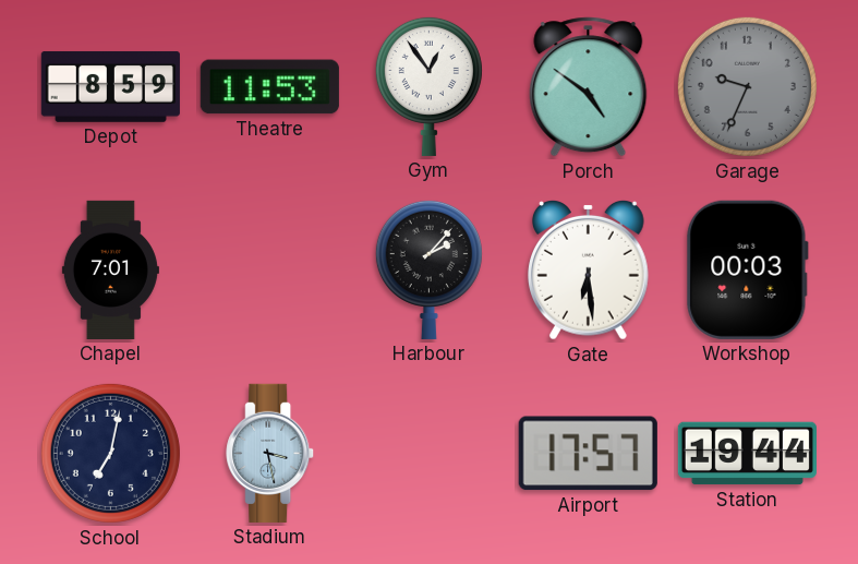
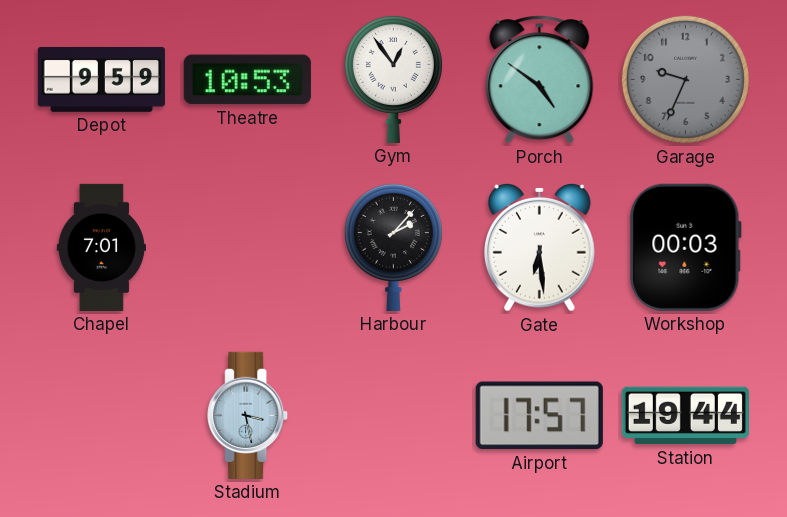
Depot: 8:59 -> 9:59 (101, 79)
Theatre: 11:53 -> 10:53 (247, 80)
School: 7:02 -> none (110, 453)
